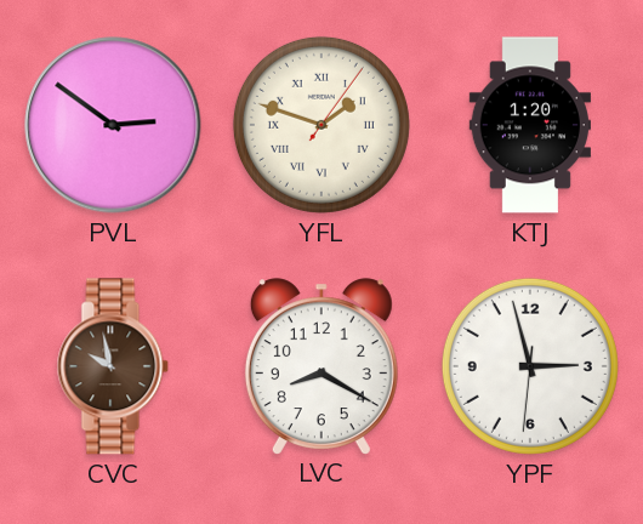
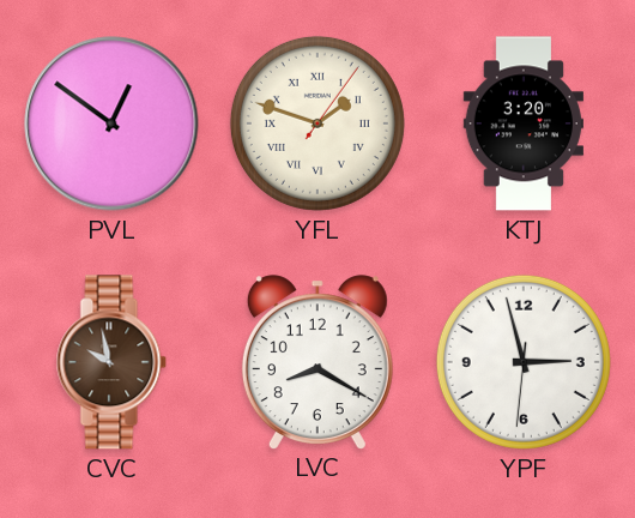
PVL: 2:51 -> 12:51 (111, 124)
KTJ: 1:20 -> 3:20 (522, 124)
